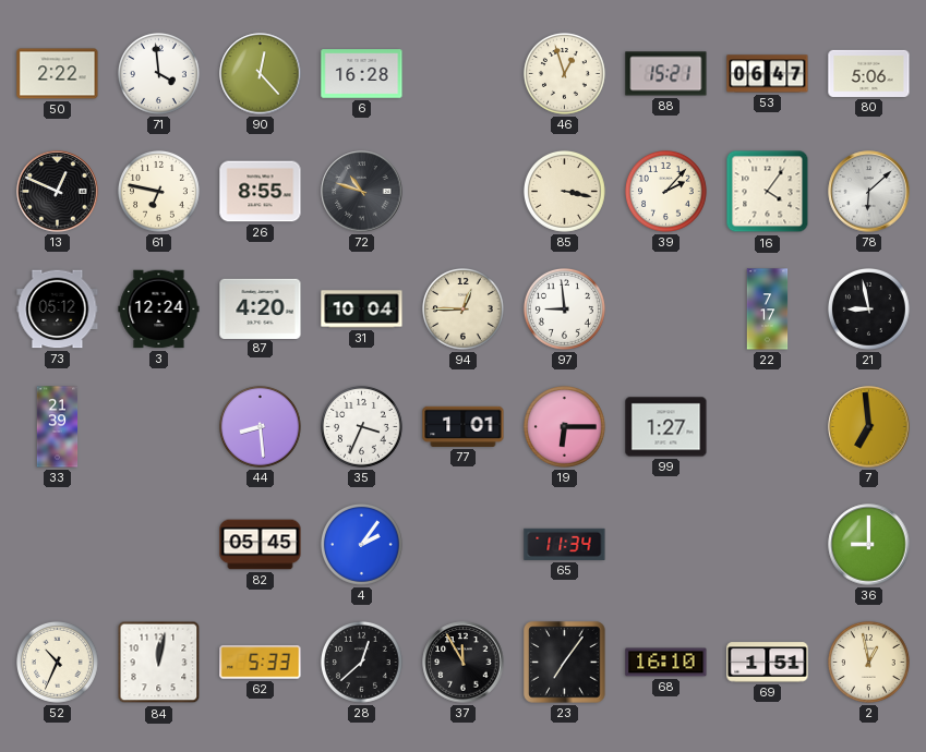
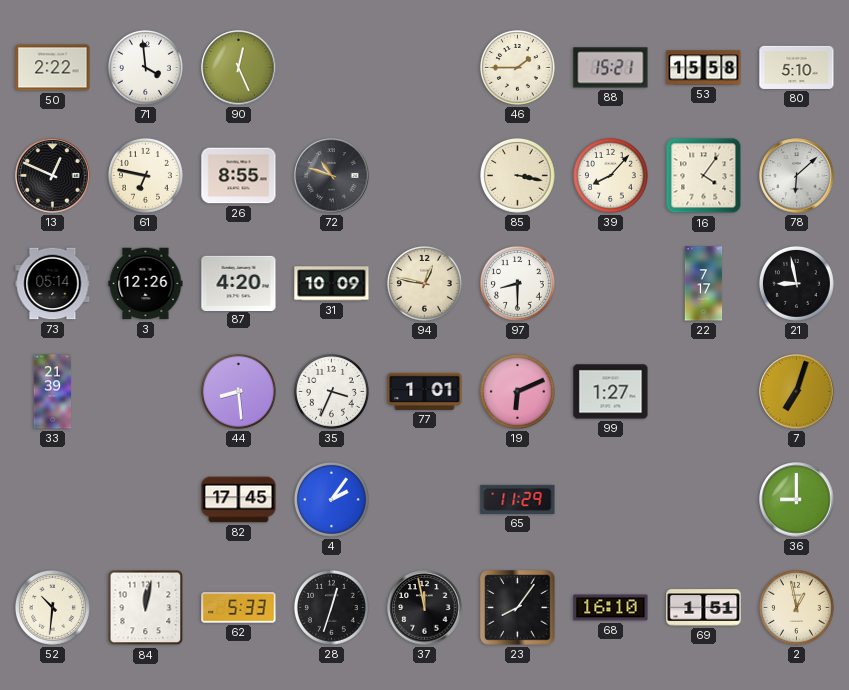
90: 12:23 -> 12:26 (239, 68)
6: 16:28 -> none (362, 74)
46: 12:57 -> 1:45 (517, 67)
53: 06:47 -> 15:58 (704, 68)
80: 5:06 -> 5:10 (797, 67)
39: 2:07 -> 8:07 (610, 175)
73: 05:12 -> 05:14 (53, 284)
3: 12:24 -> 12:26 (146, 284)
31: 10:04 -> 10:09 (332, 284)
94: 12:45 -> 12:47 (424, 283)
97: 8:59 -> 8:30 (517, 283)
19: 6:15 -> 6:11 (517, 391)
7: 6:59 -> 7:03 (797, 392)
82: 05:45 -> 17:45 (239, 500)
65: 11:34 -> 11:29 (518, 499)
52: 10:34 -> 10:31 (52, 607)
28: 12:38 -> 12:33 (331, 607)
37: 11:55 -> 11:58 (425, 608)
23: 7:06 -> 8:06 (518, 608)
